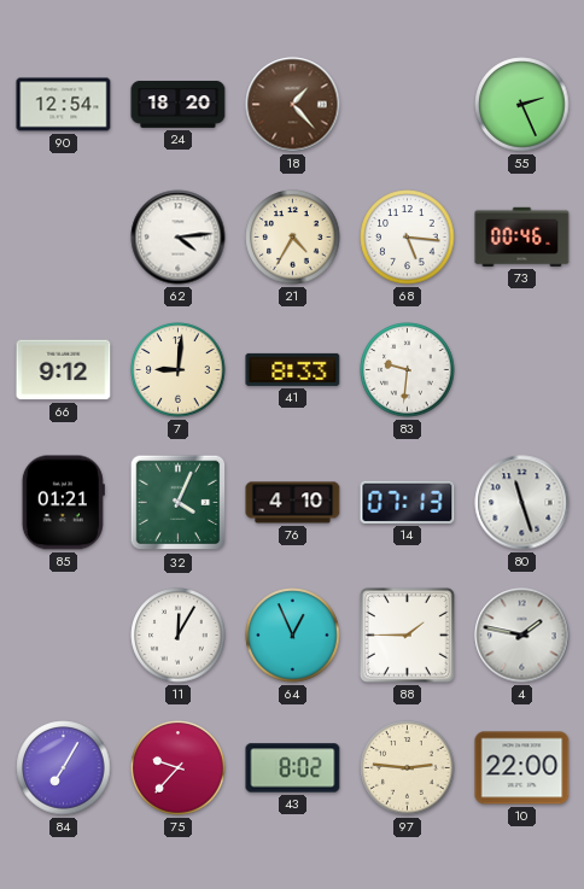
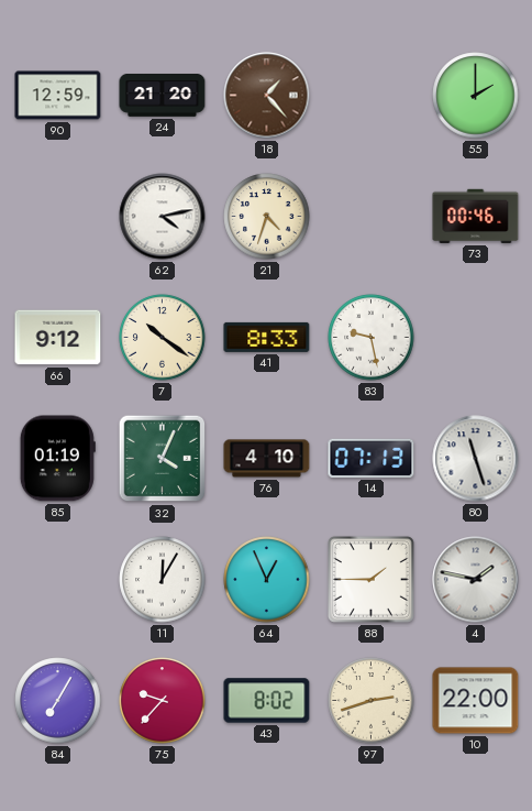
90: 12:54 -> 12:59 (58, 96)
24: 18:20 -> 21:20 (163, 96)
55: 2:26 -> 2:00 (476, 96)
62: 4:14 -> 4:13 (163, 217)
21: 4:35 -> 4:33 (267, 217)
68: 5:16 -> none (408, 238)
7: 9:01 -> 10:21 (163, 338)
83: 9:31 -> 9:28 (372, 338)
85: 01:21 -> 01:19 (57, 459)
97: 2:46 -> 2:42 (372, 701)
